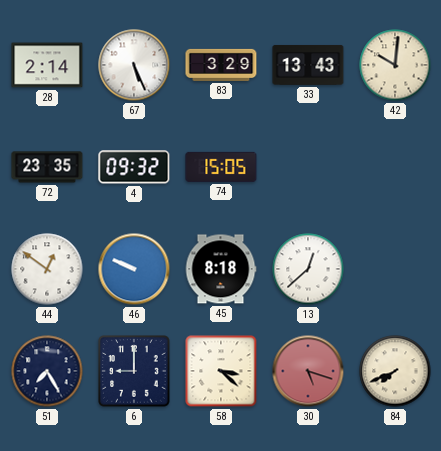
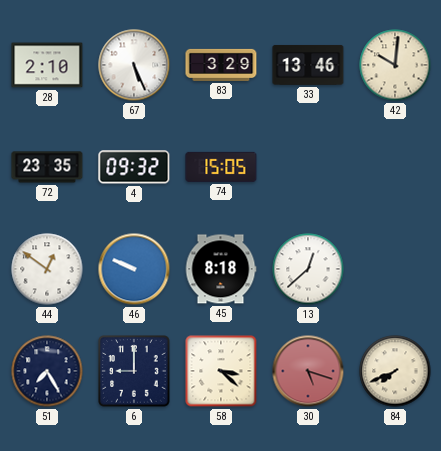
28: 2:14 -> 2:10 (47, 65)
33: 13:43 -> 13:46 (308, 65)
